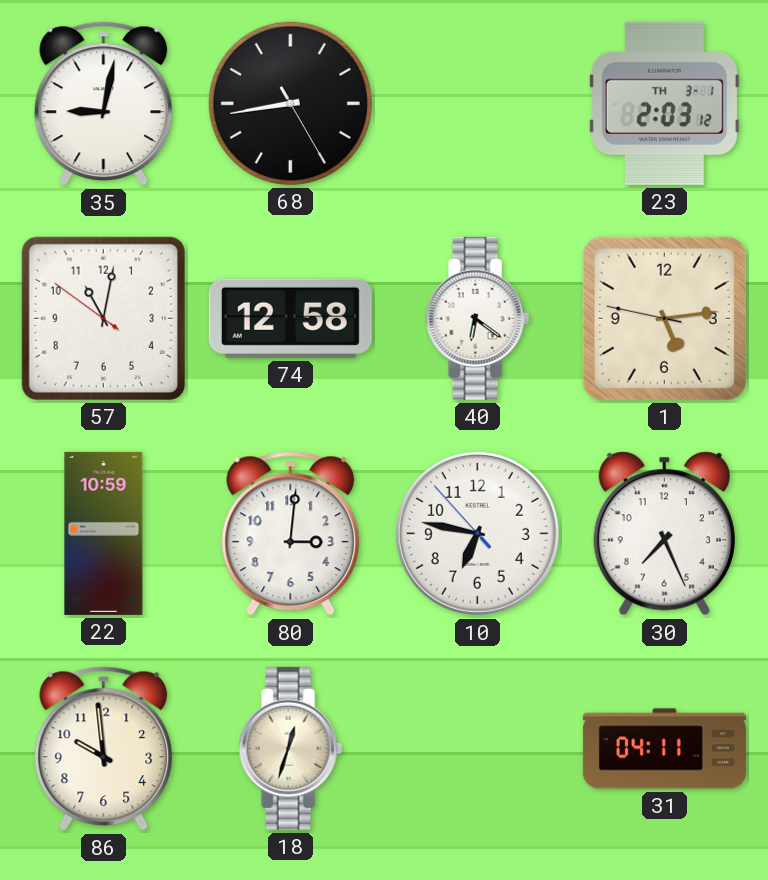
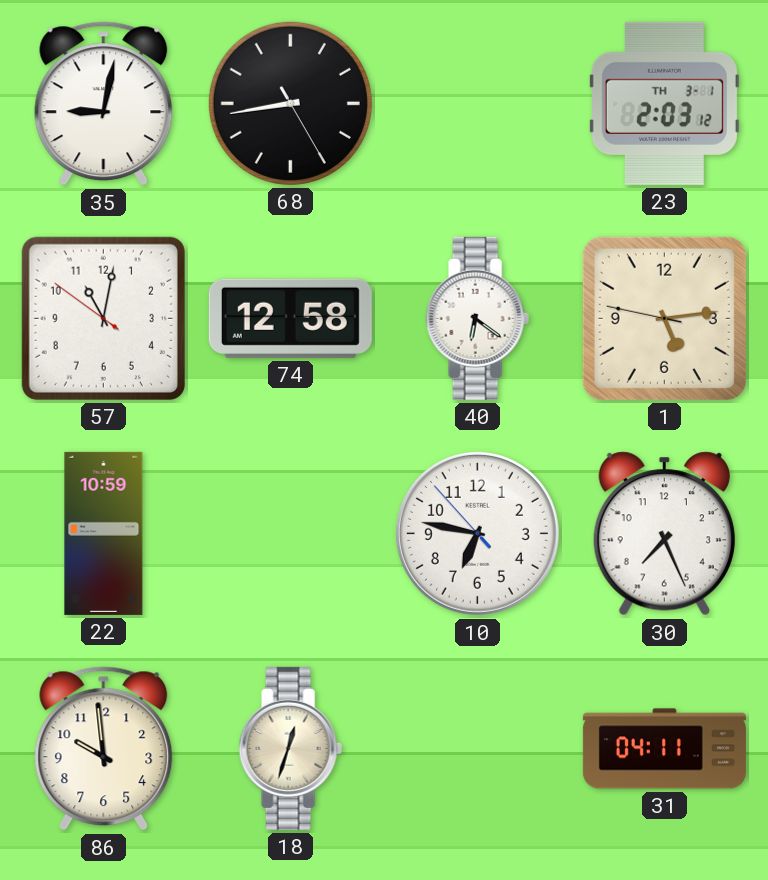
80: 3:01 -> none (291, 534)
